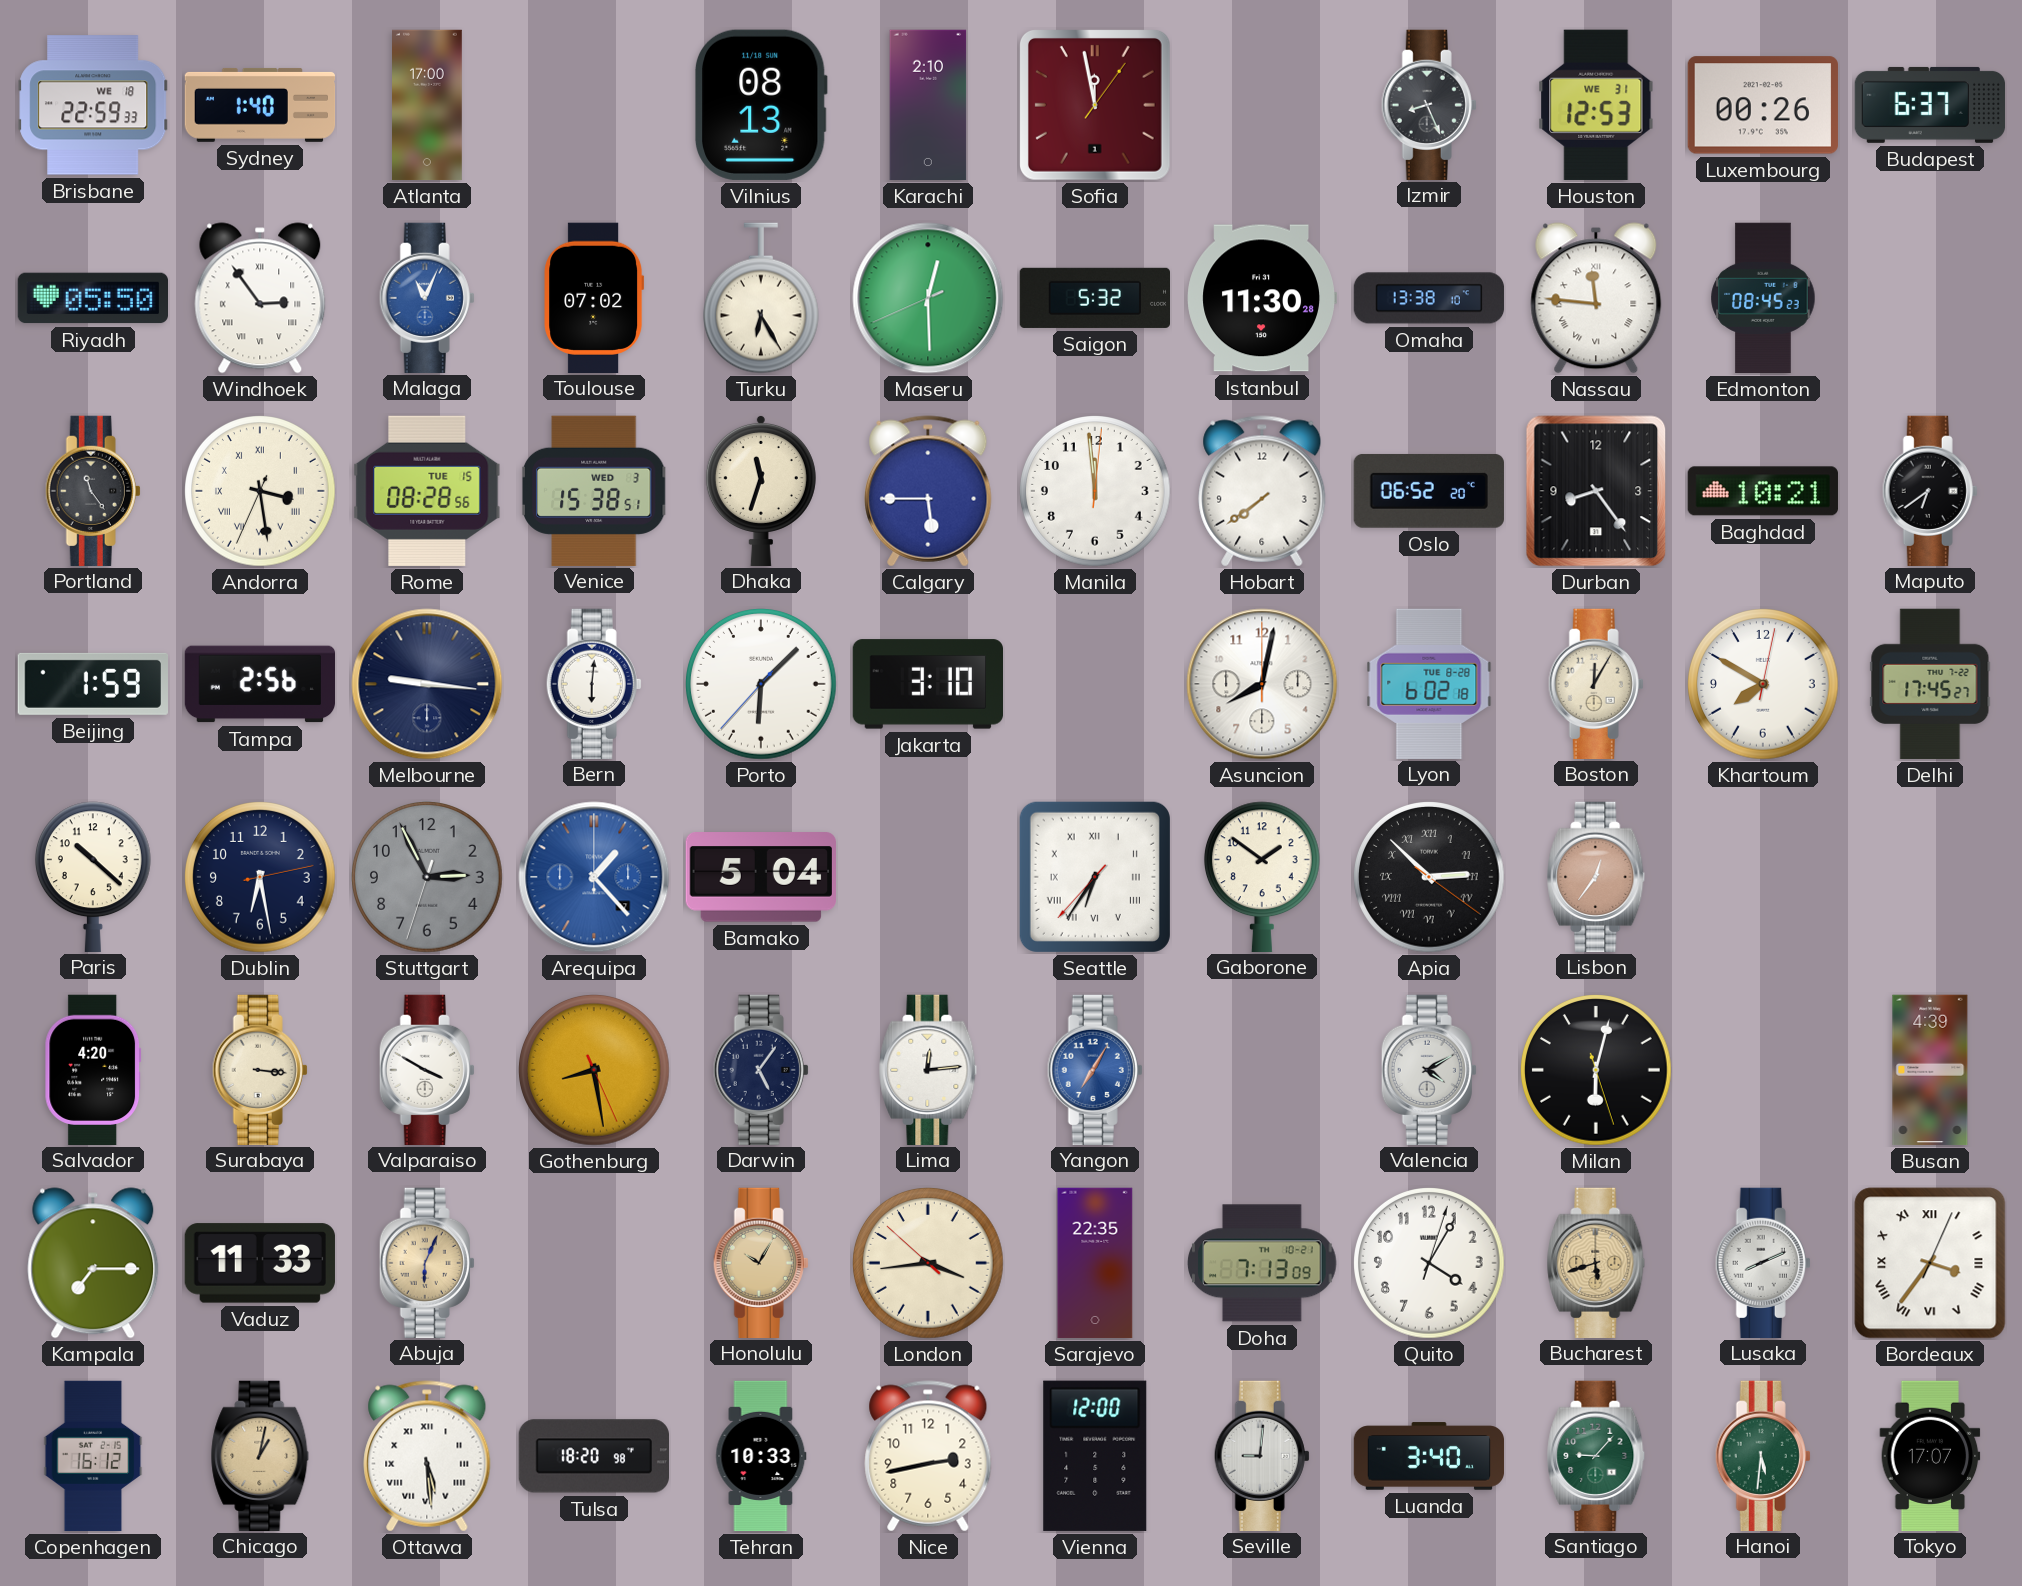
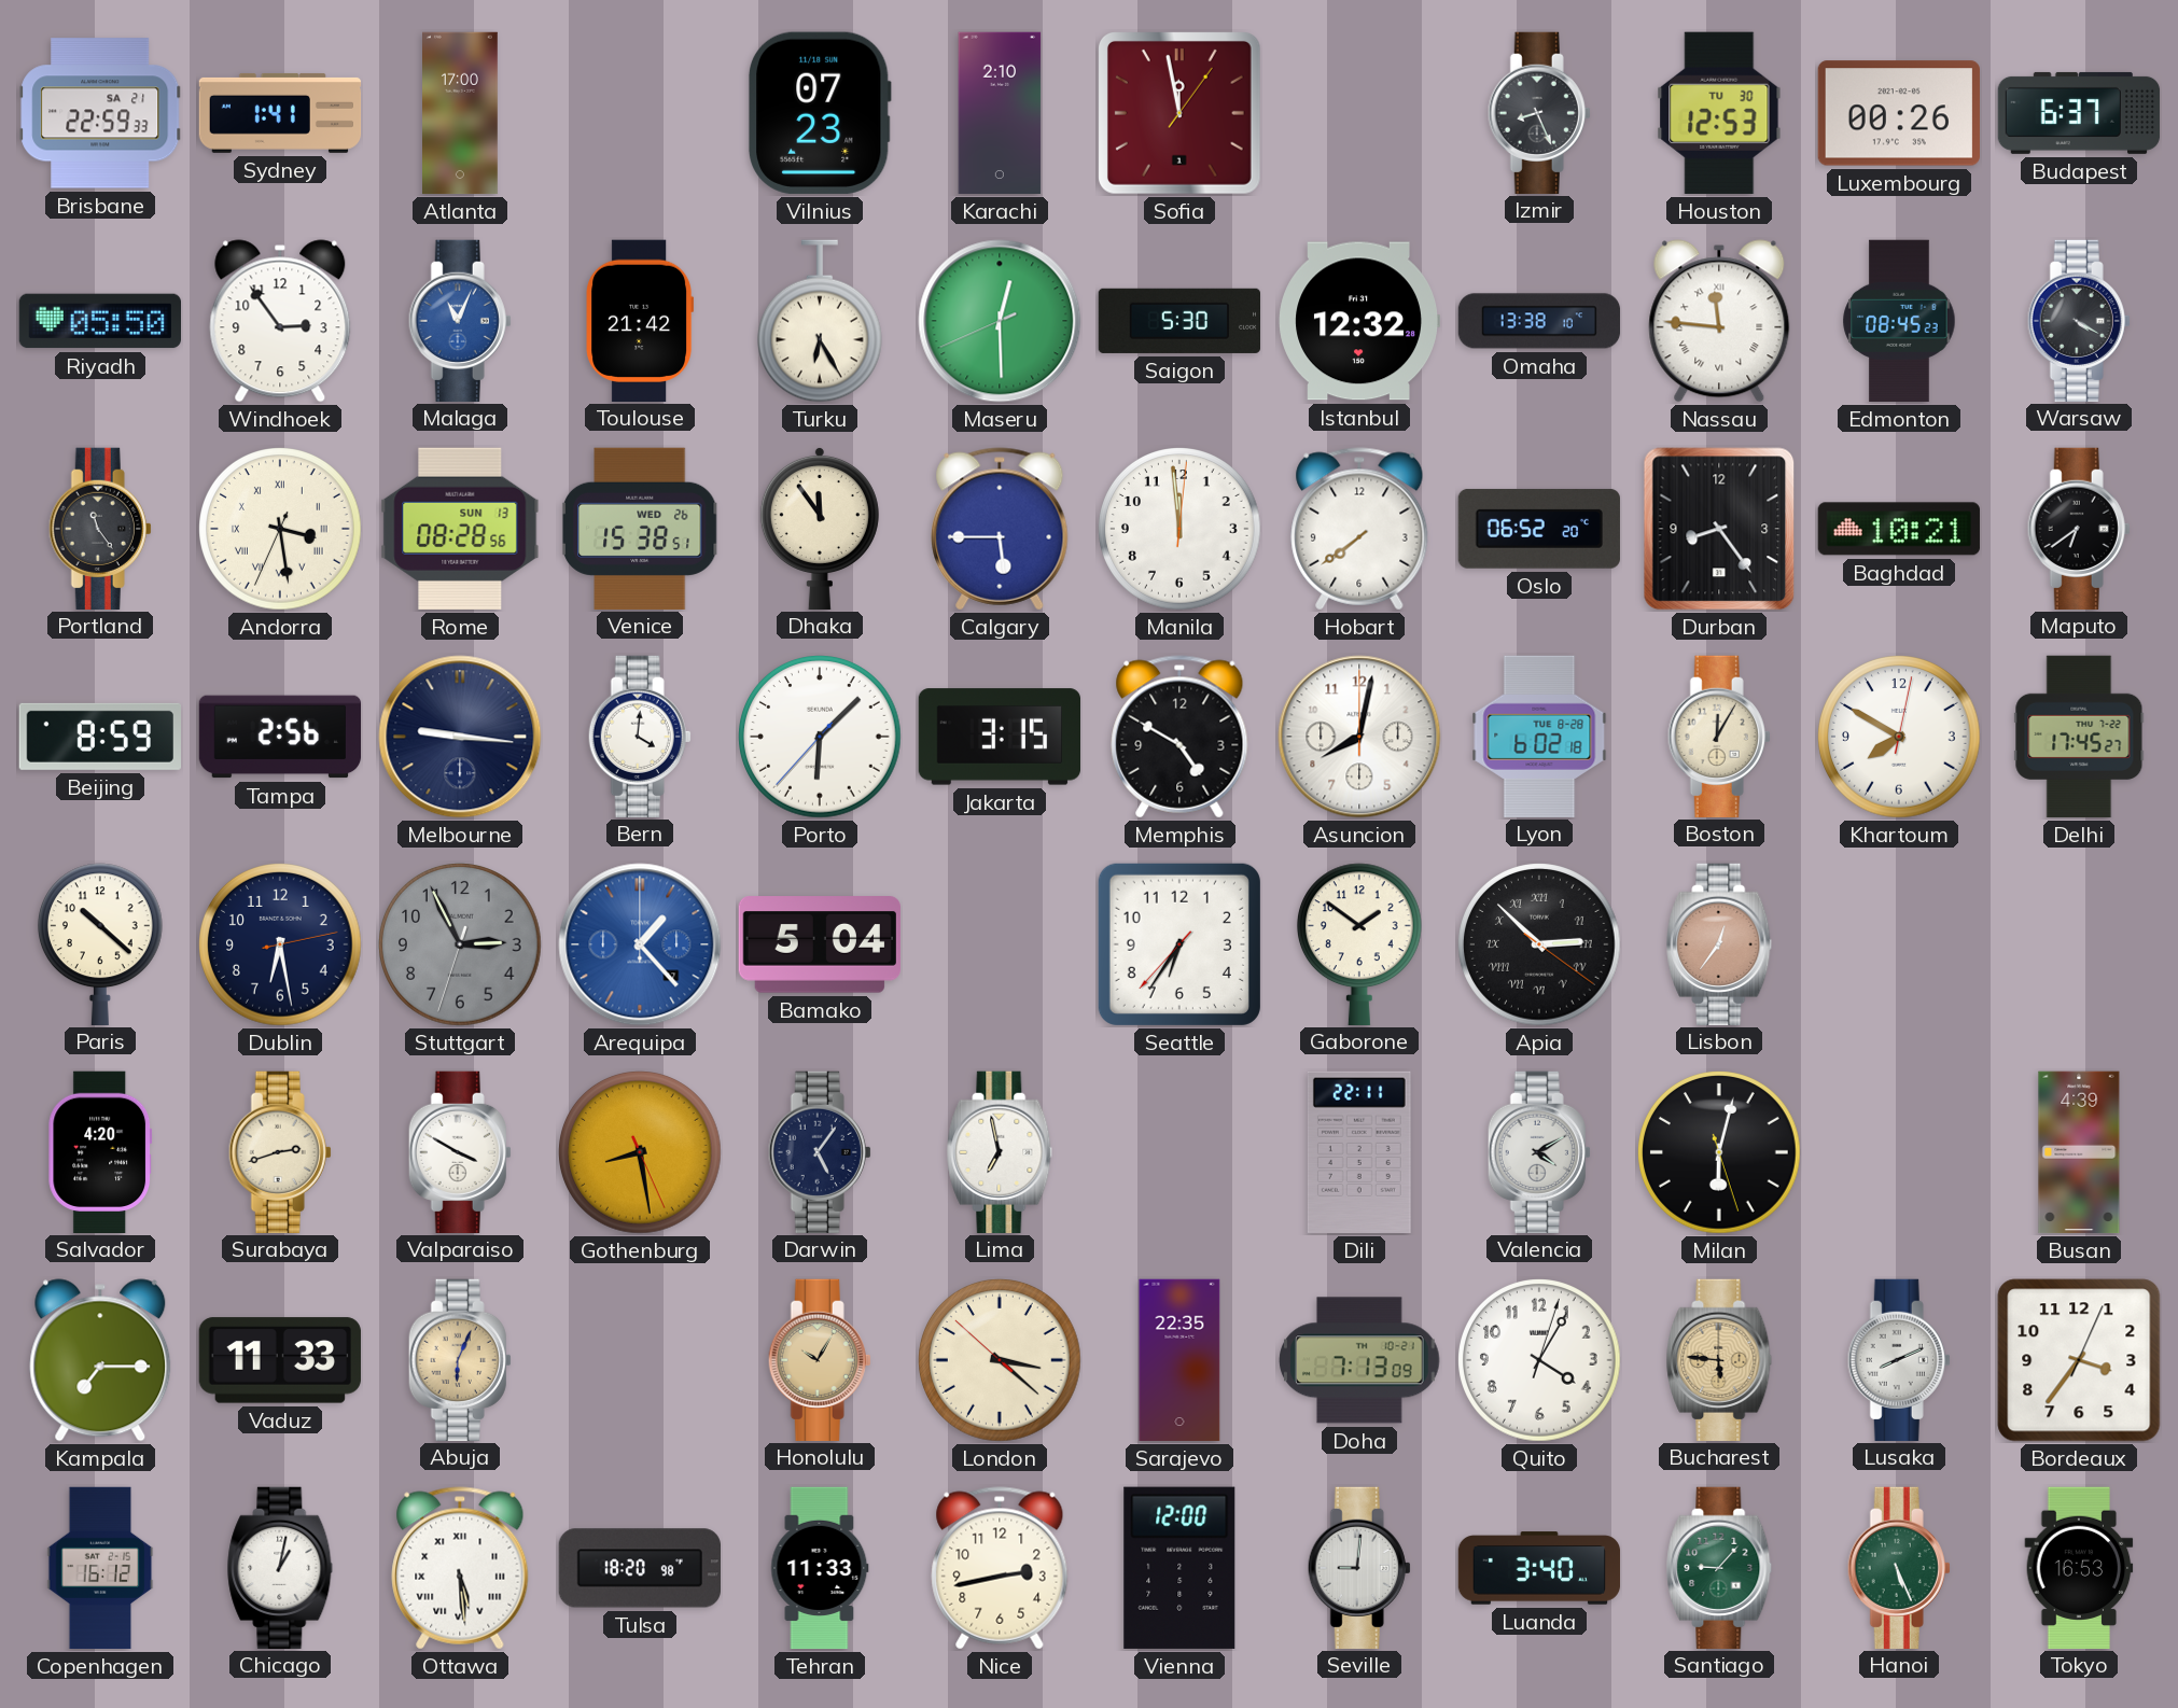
Brisbane date: WE 18 -> SA 21 (100, 113)
Sydney: 1:40 -> 1:41 (280, 113)
Vilnius: 08:13 -> 07:23 (820, 113)
Houston date: WE 31 -> TU 30 (1719, 113)
Windhoek numerals: Roman -> Arabic (280, 321)
Toulouse: 07:02 -> 21:42 (640, 320)
Saigon: 5:32 -> 5:30 (1178, 321)
Istanbul: 11:30 -> 12:32 (1359, 321)
Warsaw: none -> 4:20 (2079, 320)
Rome date: TUE 15 -> SUN 13 (460, 529)
Venice date: WED 3 -> WED 26 (640, 528)
Dhaka: 11:33 -> 11:54 (820, 528)
Beijing: 1:59 -> 8:59 (99, 737)
Bern: 6:01 -> 4:01 (640, 736)
Jakarta: 3:10 -> 3:15 (999, 737)
Memphis: none -> 4:50 (1179, 737)
Seattle numerals: Roman -> Arabic (1179, 944)
Surabaya: 3:16 -> 2:42 (280, 1151)
Lima: 12:14 -> 6:58 (1000, 1151)
Yangon: 7:05 -> none (1095, 1069)
Dili: none -> 22:11 (1359, 1152)
London: 3:43 -> 3:21 (1001, 1361)
Bucharest: 5:42 -> 5:46 (1719, 1359)
Bordeaux numerals: Roman -> Arabic (2079, 1360)
Chicago dial: champagne -> white (280, 1567)
Tehran: 10:33 -> 11:33 (820, 1568)
Hanoi: 5:31 -> 5:26 (1899, 1567)
Tokyo: 17:07 -> 16:53 (2079, 1567)
